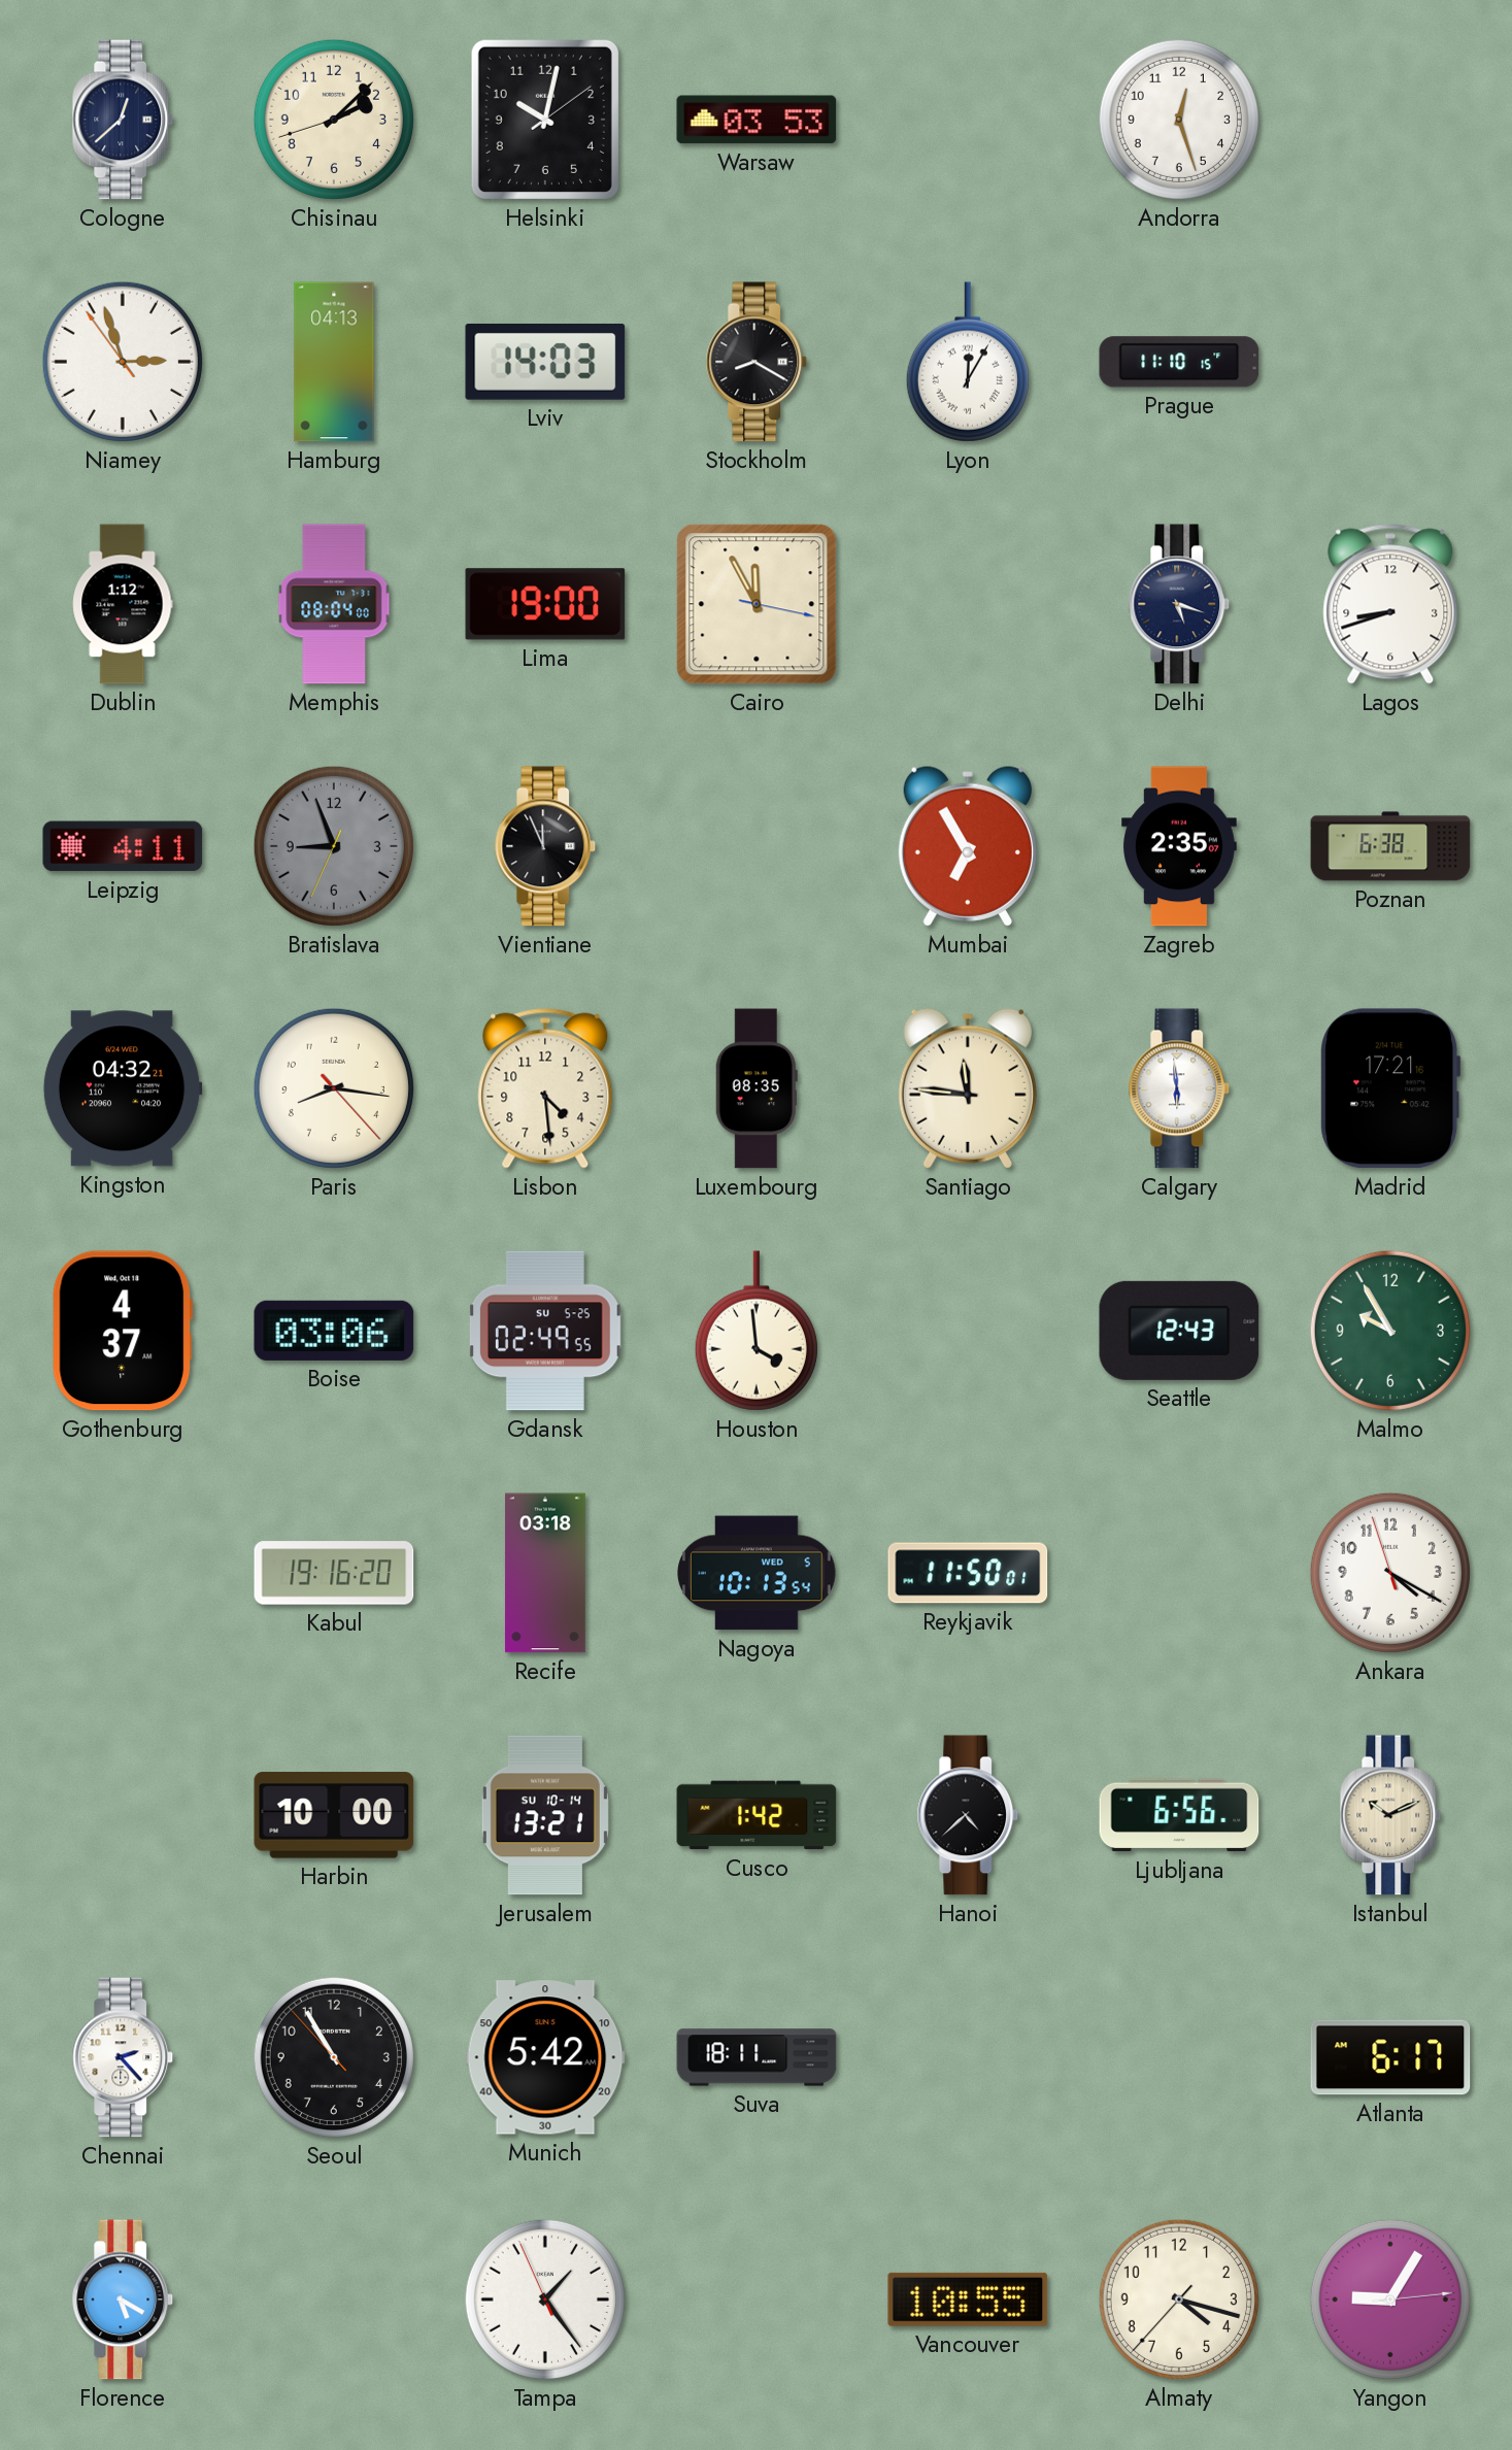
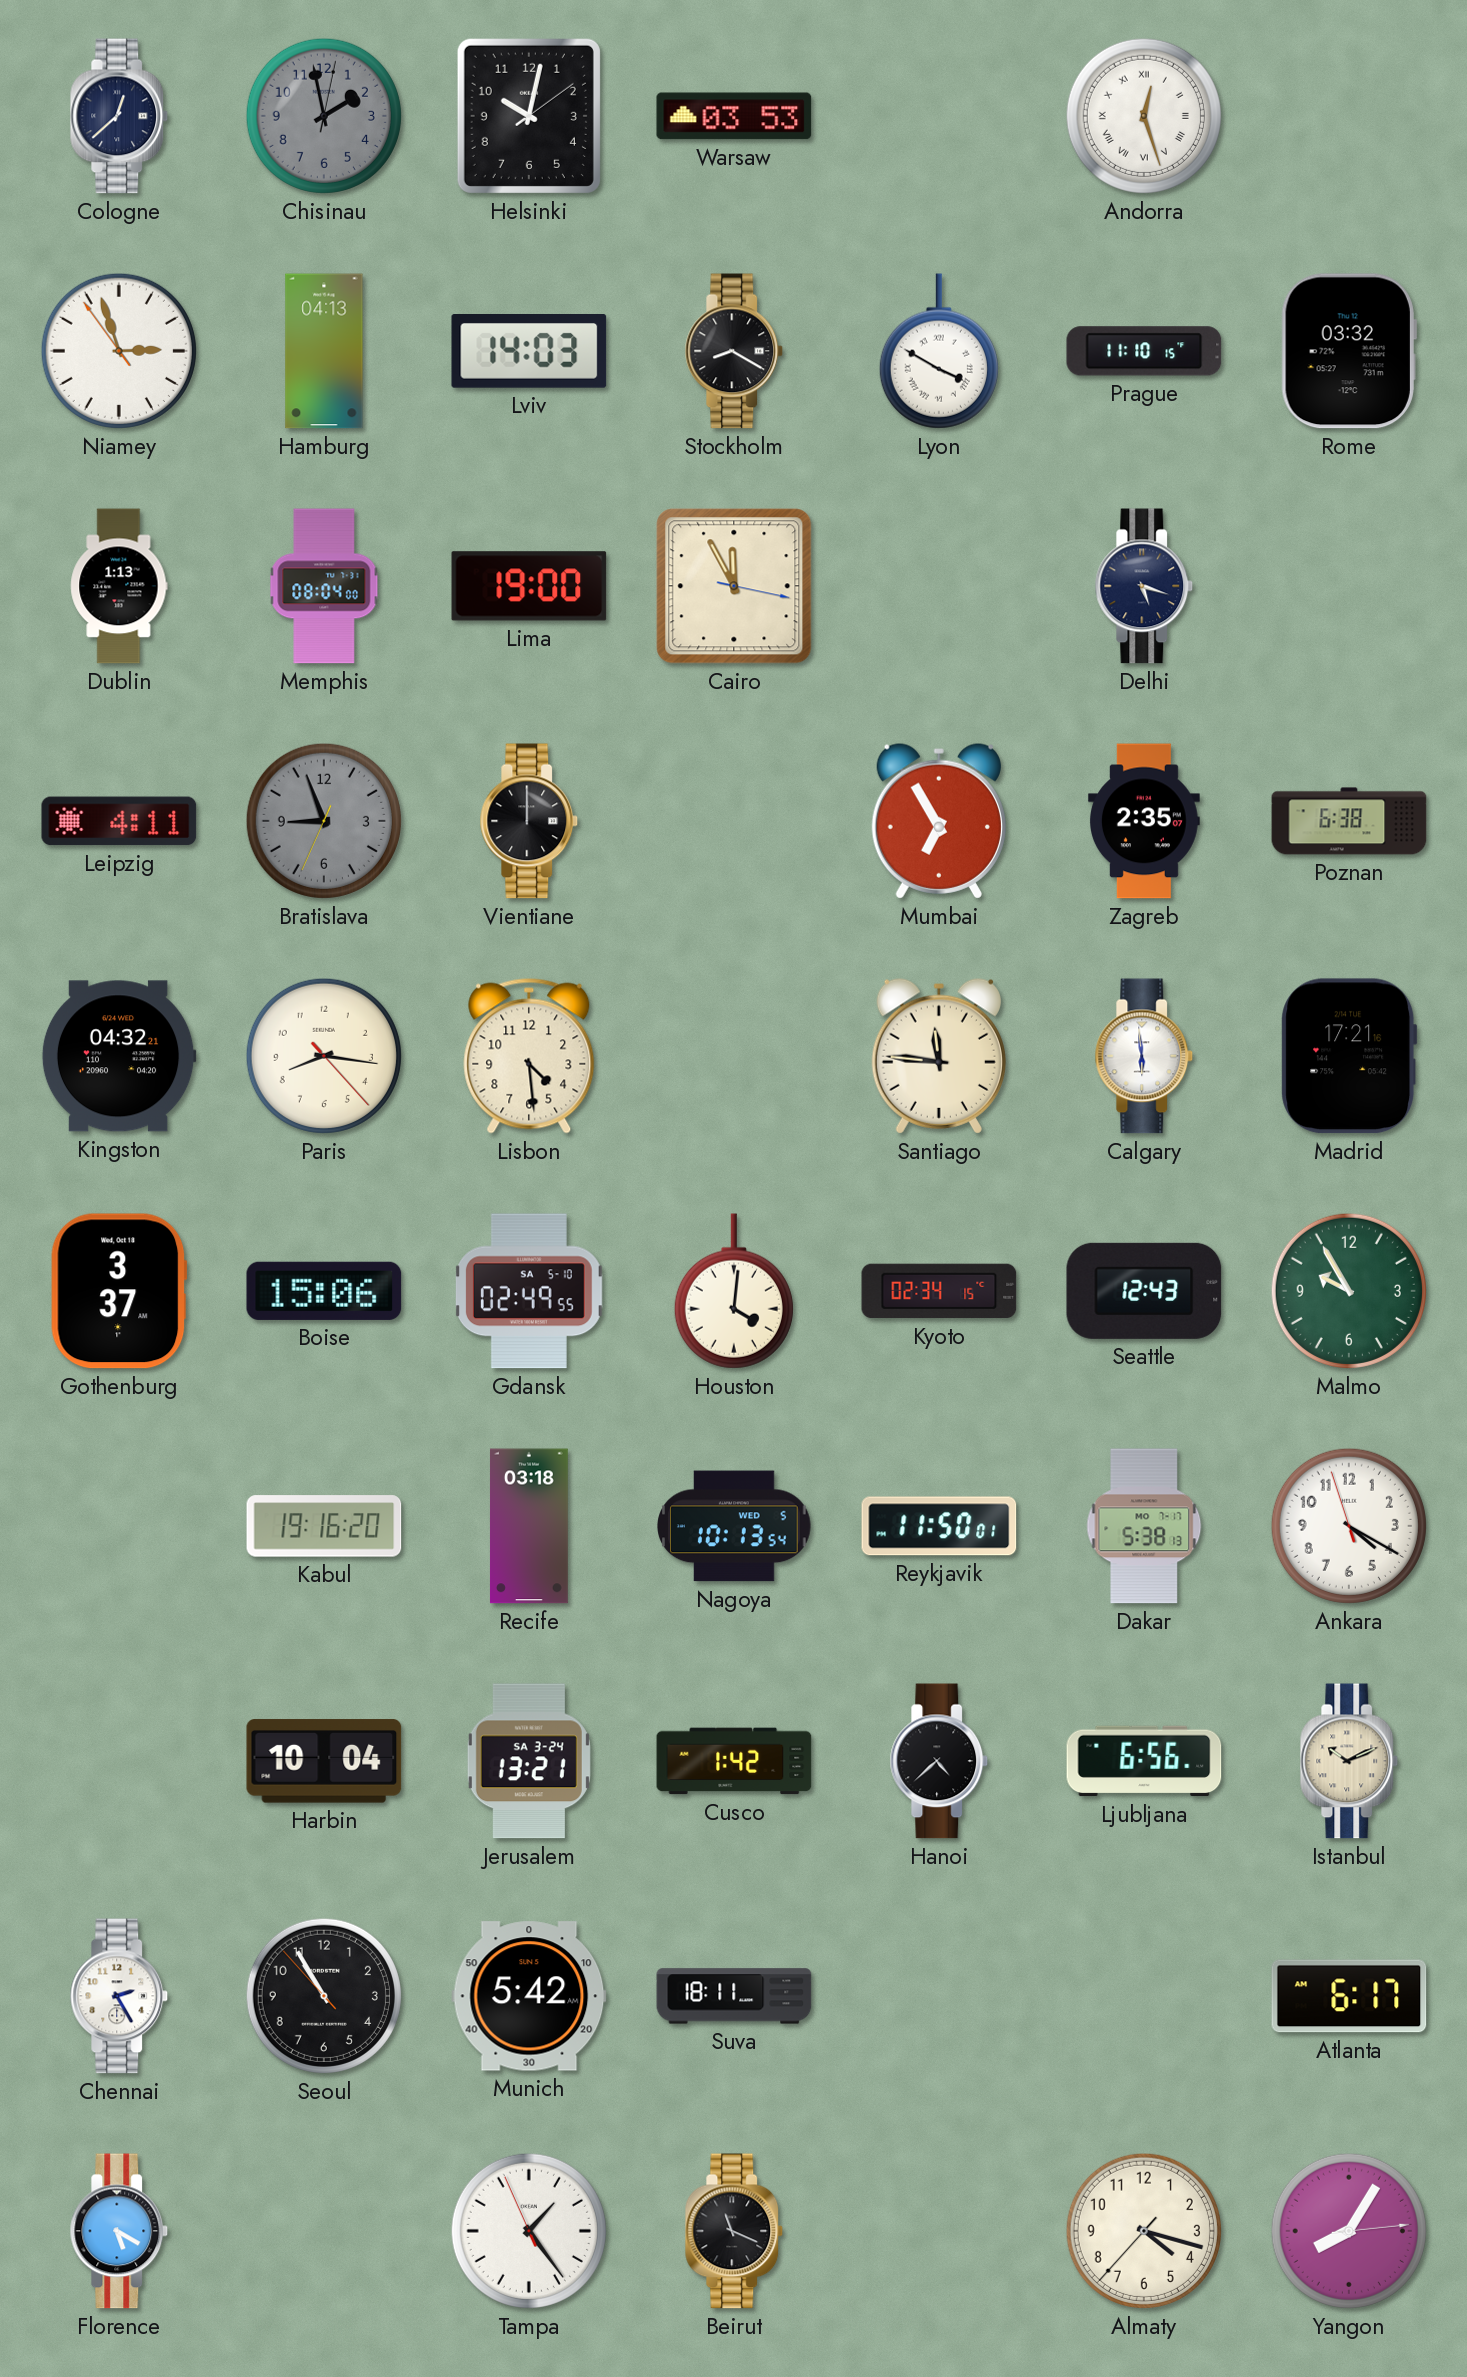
Chisinau: 2:07 -> 1:58 (324, 116)
Chisinau dial: cream -> grey (324, 116)
Andorra numerals: Arabic -> Roman (1144, 116)
Lyon: 12:05 -> 3:50 (939, 351)
Rome: none -> 03:32 (1349, 351)
Dublin: 1:12 -> 1:13 (119, 586)
Lagos: 8:42 -> none (1390, 604)
Vientiane: 11:56 -> 12:00 (529, 821)
Luxembourg: 08:35 -> none (757, 1088)
Gothenburg: 4:37 -> 3:37 (119, 1291)
Boise: 03:06 -> 15:06 (324, 1291)
Gdansk date: SU 5-25 -> SA 5-10 (529, 1291)
Houston: 3:59 -> 4:01 (734, 1291)
Kyoto: none -> 02:34 (939, 1291)
Dakar: none -> 5:38 (1144, 1526)
Harbin: 10:00 -> 10:04 (324, 1761)
Jerusalem date: SU 10-14 -> SA 3-24 (529, 1761)
Chennai: 2:23 -> 2:25 (119, 1996)
Beirut: none -> 11:19 (734, 2231)
Vancouver: 10:55 -> none (968, 2300)
Yangon: 9:05 -> 8:05 (1349, 2231)
